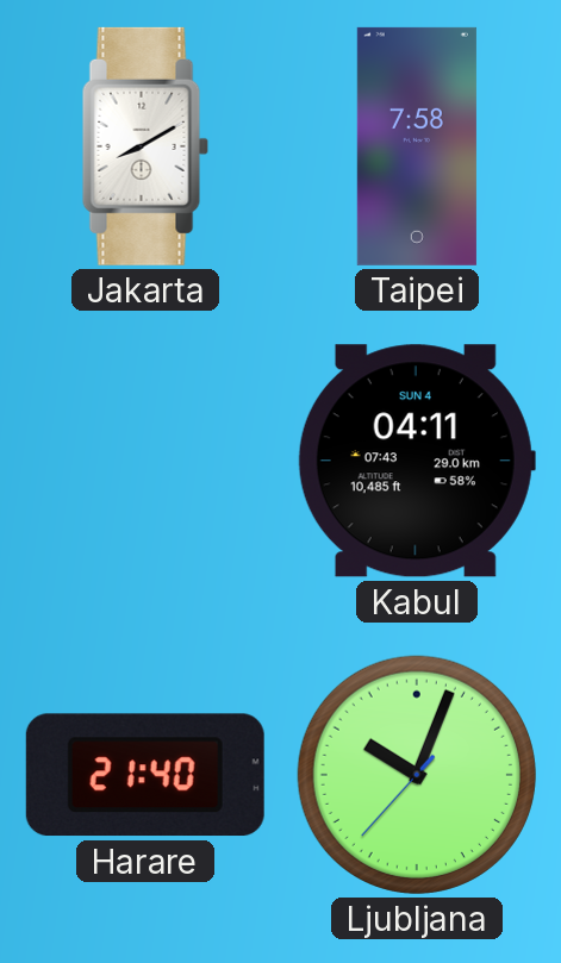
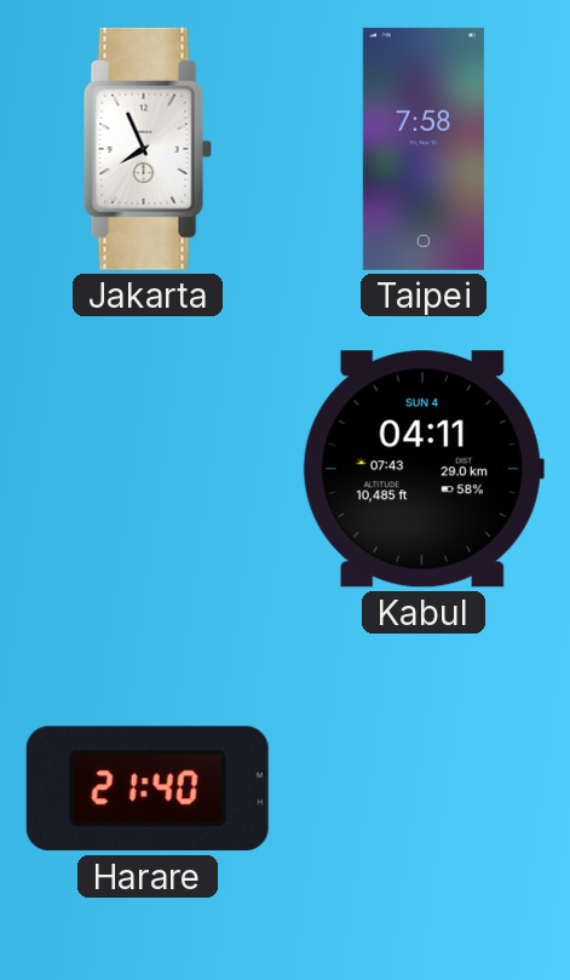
Jakarta: 8:10 -> 7:56 (148, 149)
Ljubljana: 10:03 -> none (417, 775)
